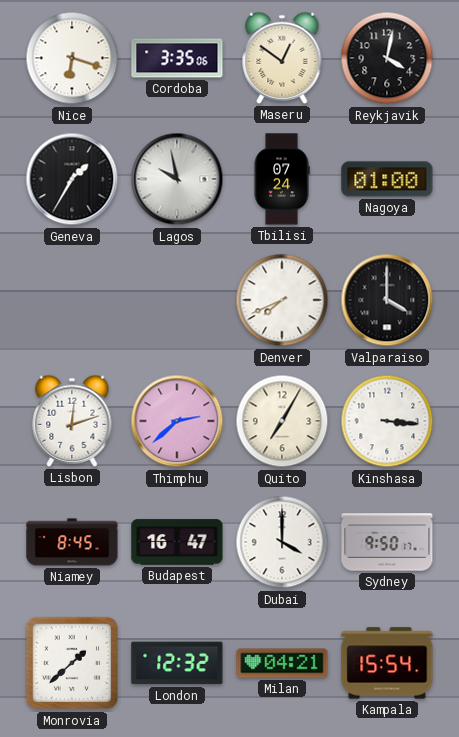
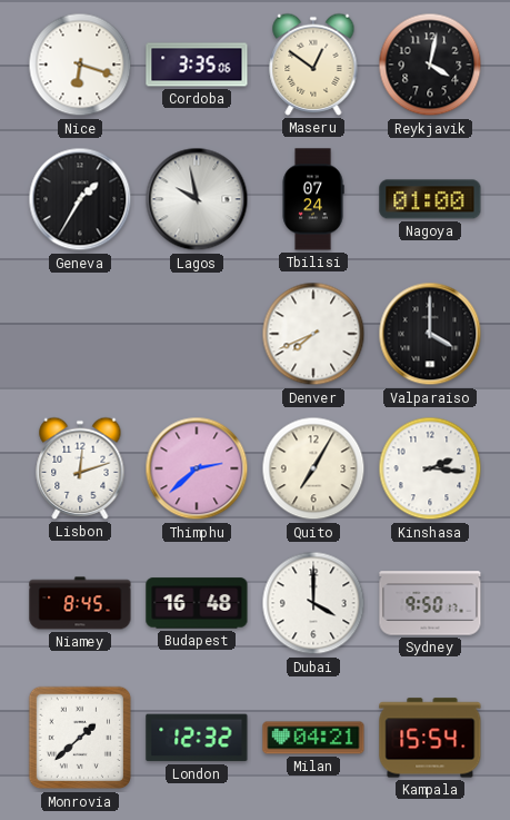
Kinshasa: 3:16 -> 2:16 (430, 468)
Budapest: 16:47 -> 16:48 (197, 603)
